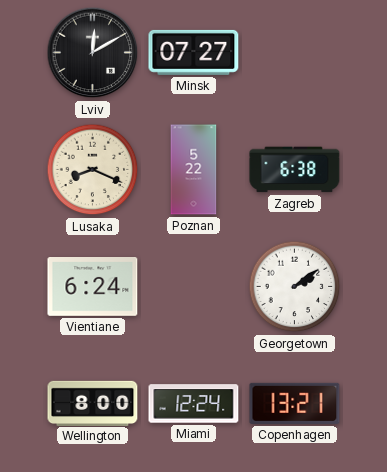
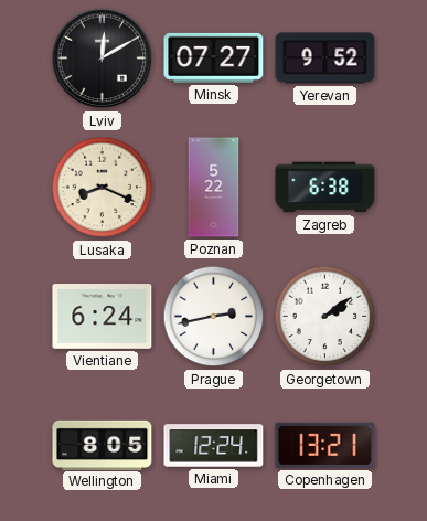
Yerevan: none -> 9:52 (325, 59)
Prague: none -> 2:43 (214, 317)
Wellington: 8:00 -> 8:05 (103, 445)
